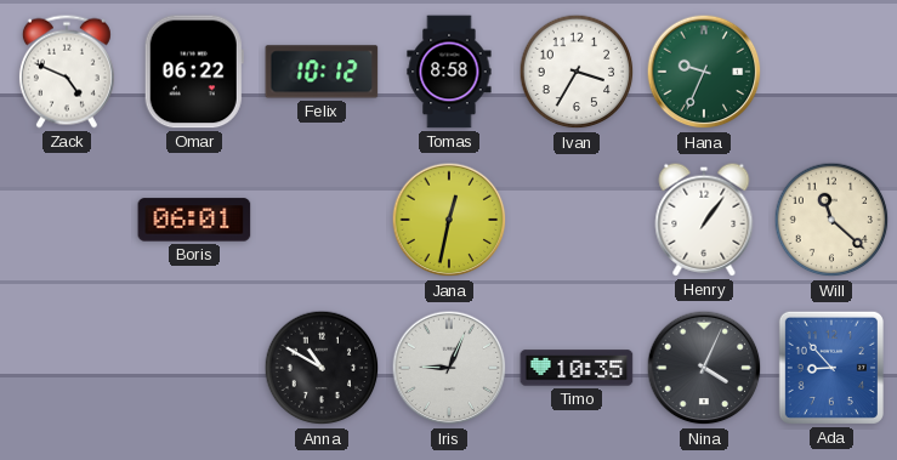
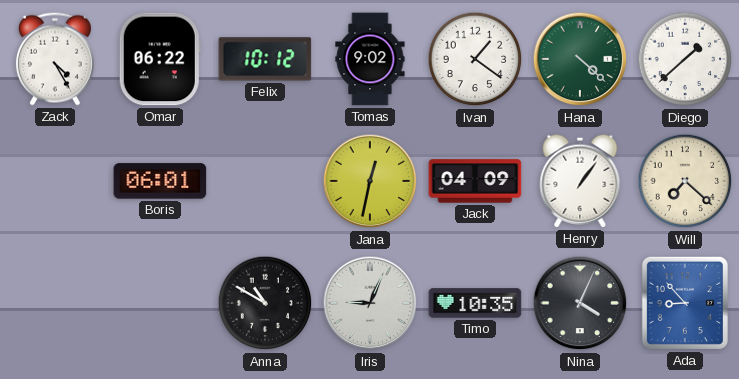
Zack: 4:49 -> 4:25 (55, 59)
Tomas: 8:58 -> 9:02 (370, 59)
Ivan: 3:35 -> 1:21 (475, 59)
Hana: 9:34 -> 4:22 (580, 59)
Diego: none -> 1:38 (685, 59)
Jack: none -> 04:09 (475, 181)
Will: 11:22 -> 7:22 (685, 181)
